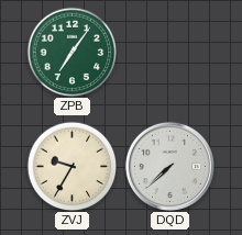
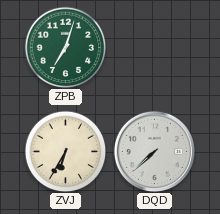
ZPB: 7:06 -> 7:03 (65, 47)
ZVJ: 9:35 -> 6:35 (65, 151)
